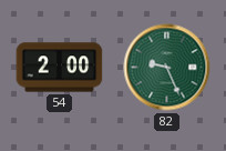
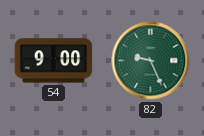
54: 2:00 -> 9:00 (54, 61)
